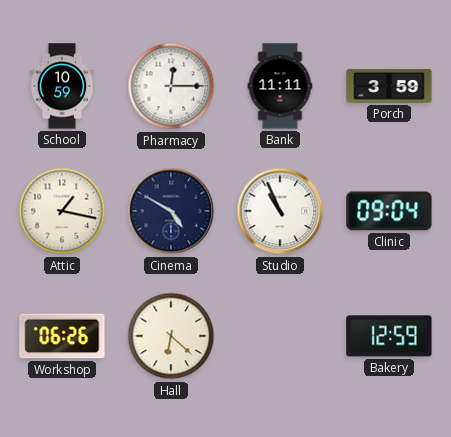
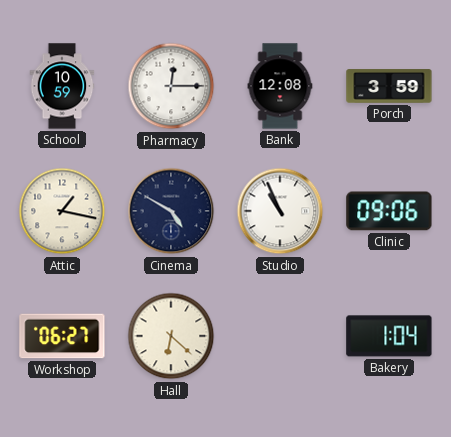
Bank: 11:11 -> 12:08 (280, 86)
Clinic: 09:04 -> 09:06 (389, 211)
Workshop: 06:26 -> 06:27 (62, 336)
Bakery: 12:59 -> 1:04 (389, 336)
